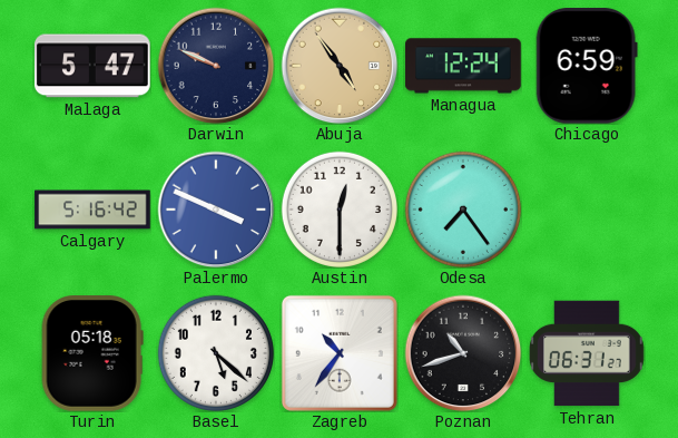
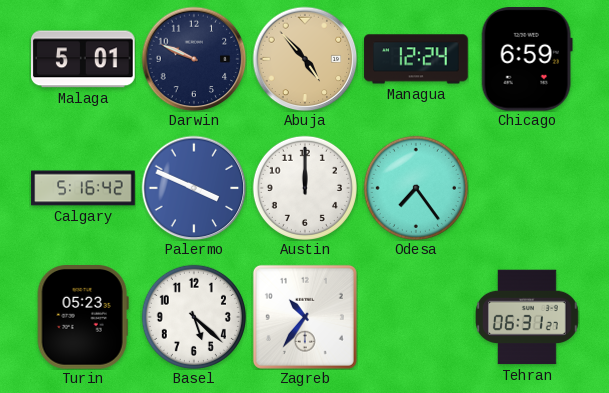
Malaga: 5:47 -> 5:01 (84, 59)
Abuja: 4:54 -> 4:53 (305, 59)
Austin: 12:30 -> 12:00 (305, 188)
Turin: 05:18 -> 05:23 (83, 318)
Poznan: 10:42 -> none (463, 353)
